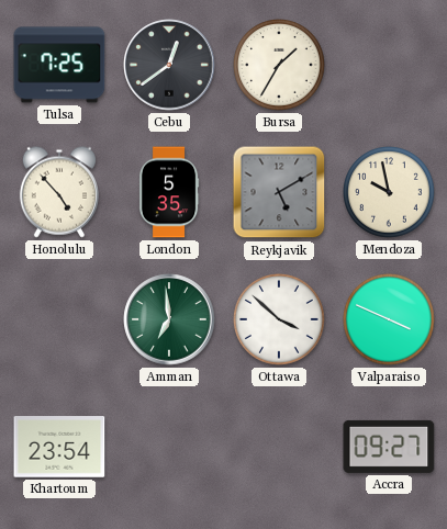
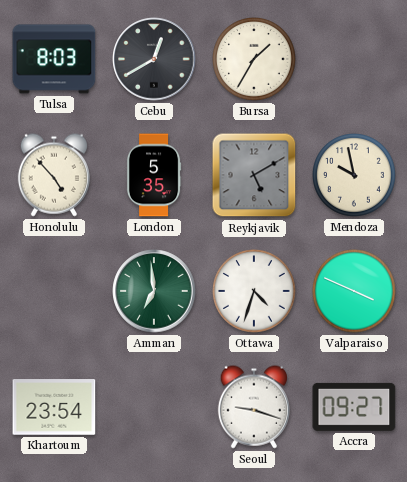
Tulsa: 7:25 -> 8:03 (54, 59)
Cebu: 12:39 -> 12:40 (154, 59)
Ottawa: 3:52 -> 4:33 (255, 292)
Seoul: none -> 9:18 (254, 407)
